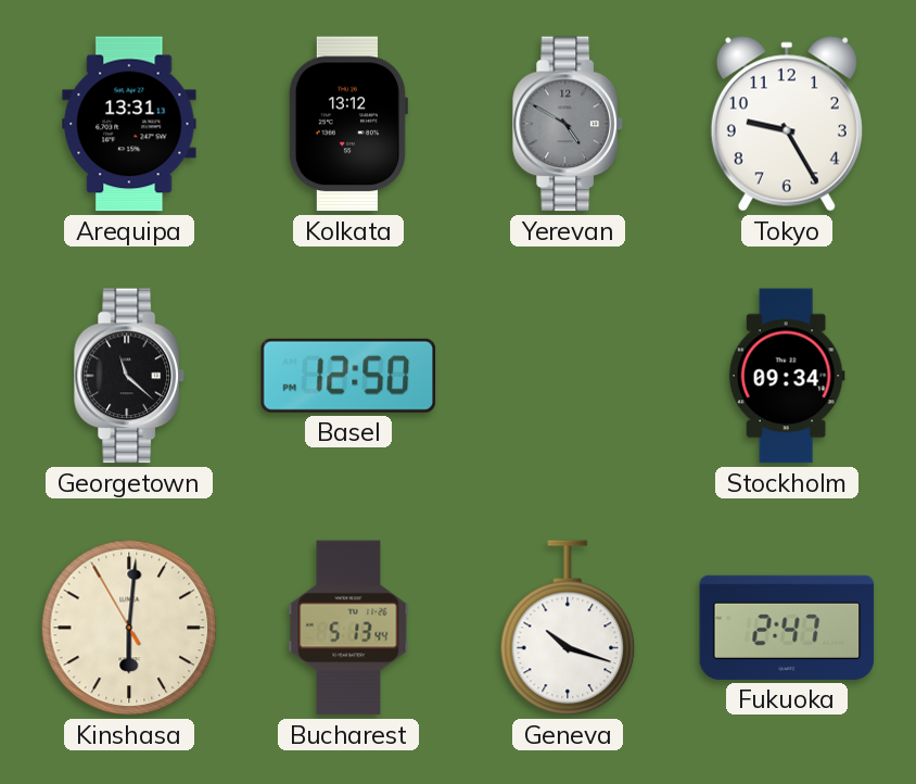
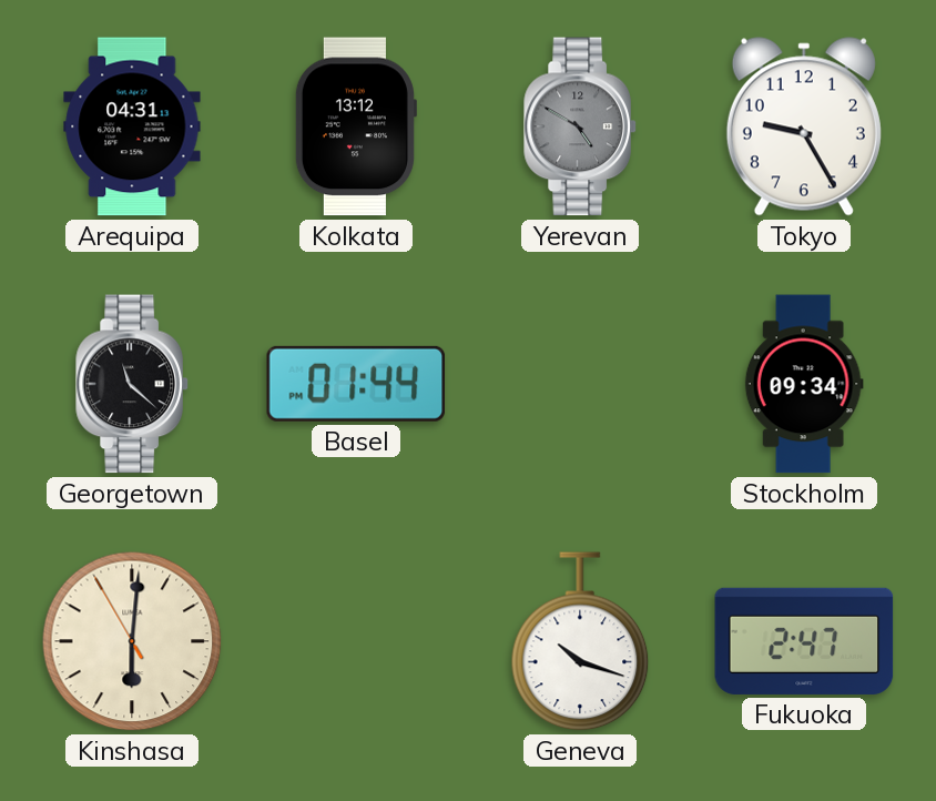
Arequipa: 13:31 -> 04:31 (132, 126)
Basel: 12:50 -> 01:44 (356, 384)
Bucharest: 5:13 -> none (348, 628)
